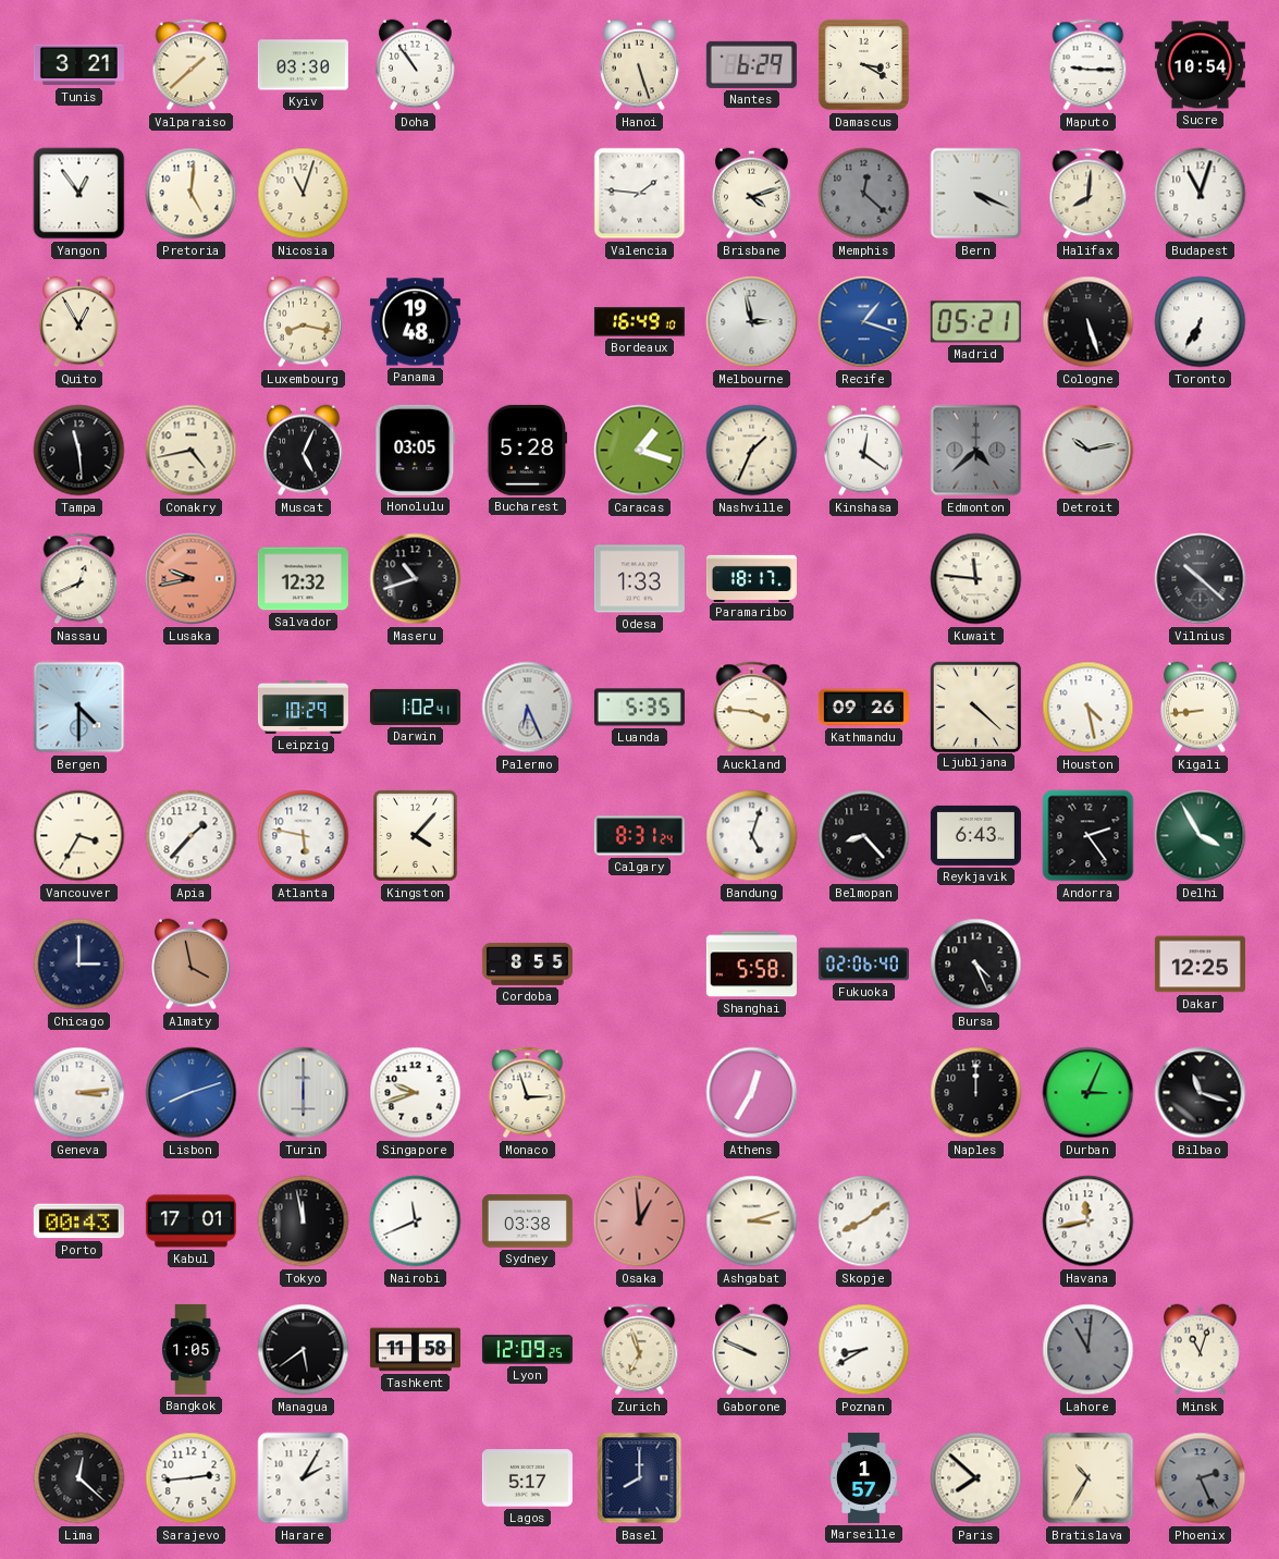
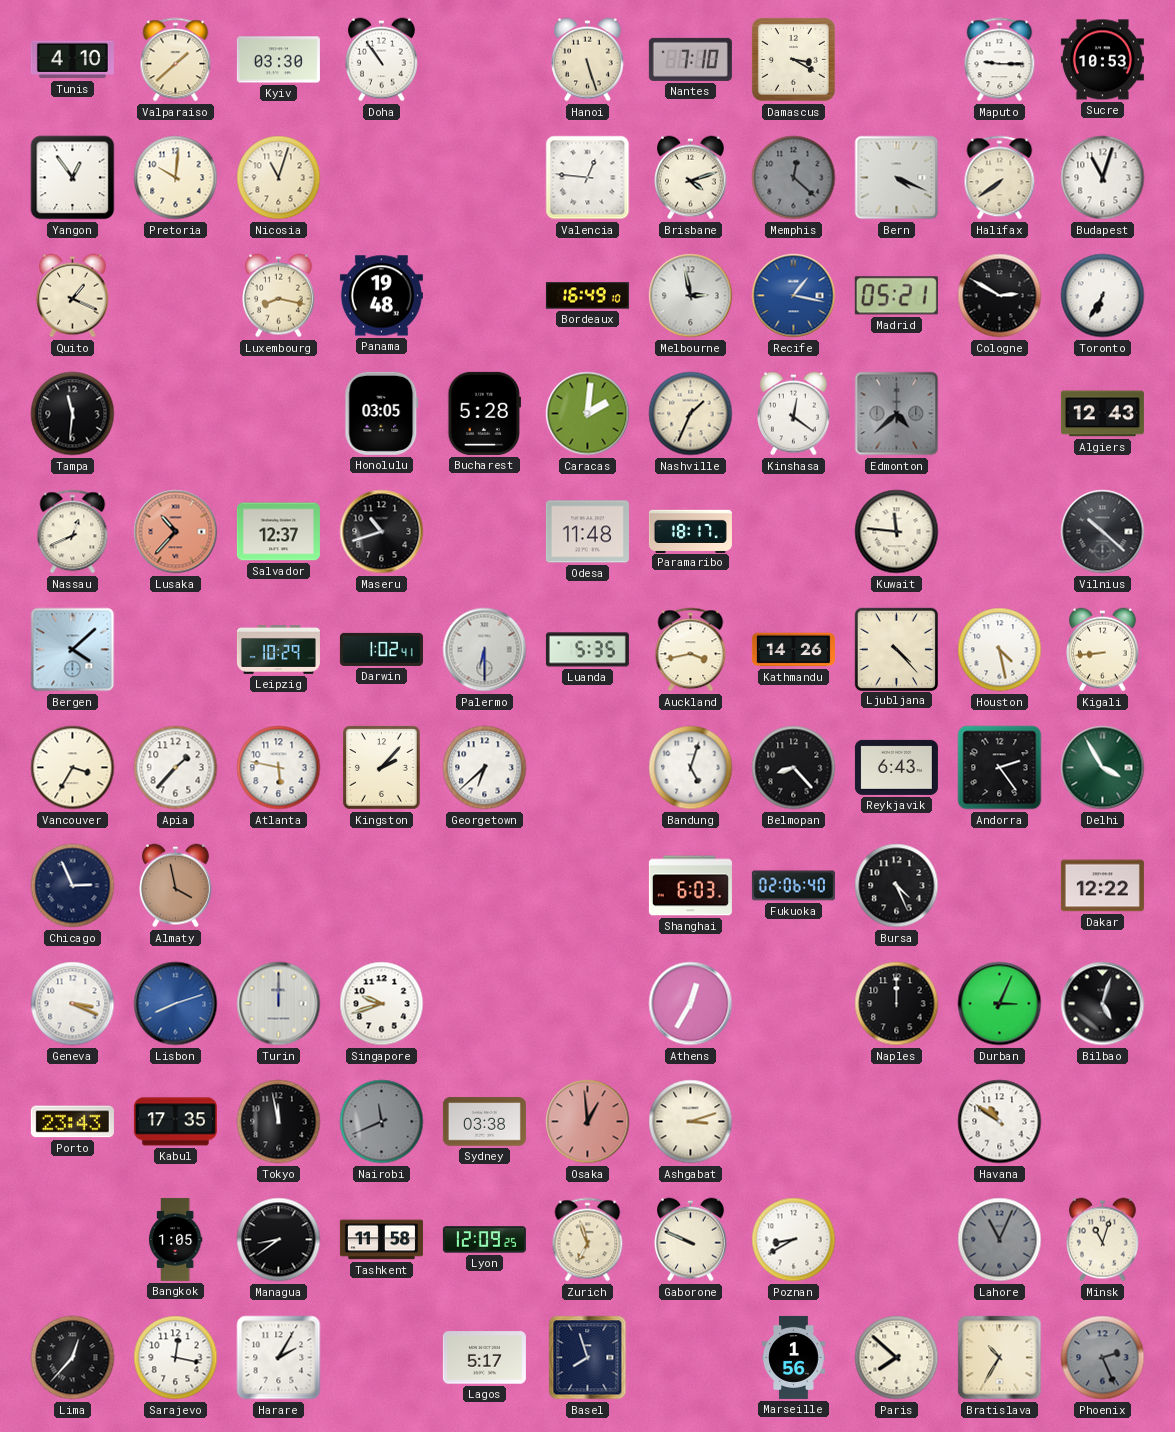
Tunis: 3:21 -> 4:10 (72, 60)
Nantes: 6:29 -> 7:10 (690, 59)
Sucre: 10:54 -> 10:53 (1102, 60)
Pretoria: 5:01 -> 10:01 (176, 178)
Valencia: 1:46 -> 12:46 (588, 178)
Halifax: 8:01 -> 7:39 (1000, 178)
Quito: 12:55 -> 1:19 (73, 296)
Recife: 1:18 -> 1:17 (794, 296)
Cologne: 5:27 -> 2:50 (1000, 296)
Tampa: 11:29 -> 11:31 (73, 414)
Conakry: 4:43 -> none (192, 451)
Muscat: 5:04 -> none (304, 451)
Caracas: 1:18 -> 2:01 (588, 414)
Detroit: 10:13 -> none (1089, 451)
Algiers: none -> 12:43 (1102, 414)
Lusaka: 9:43 -> 10:37 (176, 532)
Salvador: 12:32 -> 12:37 (278, 532)
Odesa: 1:33 -> 11:48 (587, 532)
Bergen: 4:30 -> 4:08 (73, 650)
Palermo: 6:26 -> 6:30 (485, 650)
Auckland: 3:46 -> 3:43 (691, 650)
Kathmandu: 09:26 -> 14:26 (793, 650)
Ljubljana: 4:22 -> 4:23 (896, 649)
Kingston: 4:07 -> 2:07 (382, 768)
Georgetown: none -> 6:38 (485, 768)
Calgary: 8:31 -> none (639, 836)
Chicago: 3:00 -> 2:56 (73, 886)
Cordoba: 8:55 -> none (527, 963)
Shanghai: 5:58 -> 6:03 (690, 886)
Dakar: 12:25 -> 12:22 (1102, 886)
Geneva: 3:14 -> 3:19 (73, 1004)
Turin: 6:00 -> 12:00 (279, 1004)
Monaco: 2:57 -> none (528, 1093)
Bilbao: 11:18 -> 5:03 (1103, 1004)
Porto: 00:43 -> 23:43 (72, 1122)
Kabul: 17:01 -> 17:35 (175, 1122)
Nairobi dial: white -> grey (382, 1122)
Skopje: 8:09 -> none (864, 1222)
Havana: 11:43 -> 10:51 (1000, 1122)
Managua: 5:39 -> 8:39 (279, 1240)
Lahore: 11:01 -> 11:04 (1000, 1240)
Lima: 12:22 -> 12:37 (73, 1358)
Sarajevo: 2:44 -> 12:17 (176, 1358)
Basel: 8:00 -> 7:57 (588, 1358)
Marseille: 1:57 -> 1:56 (794, 1357)
